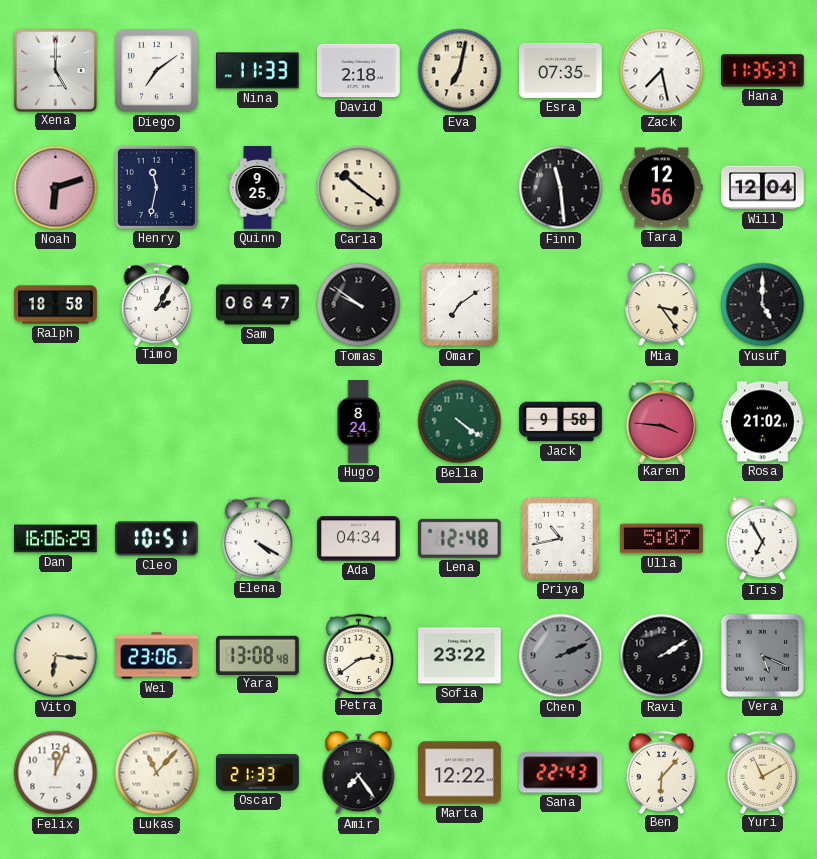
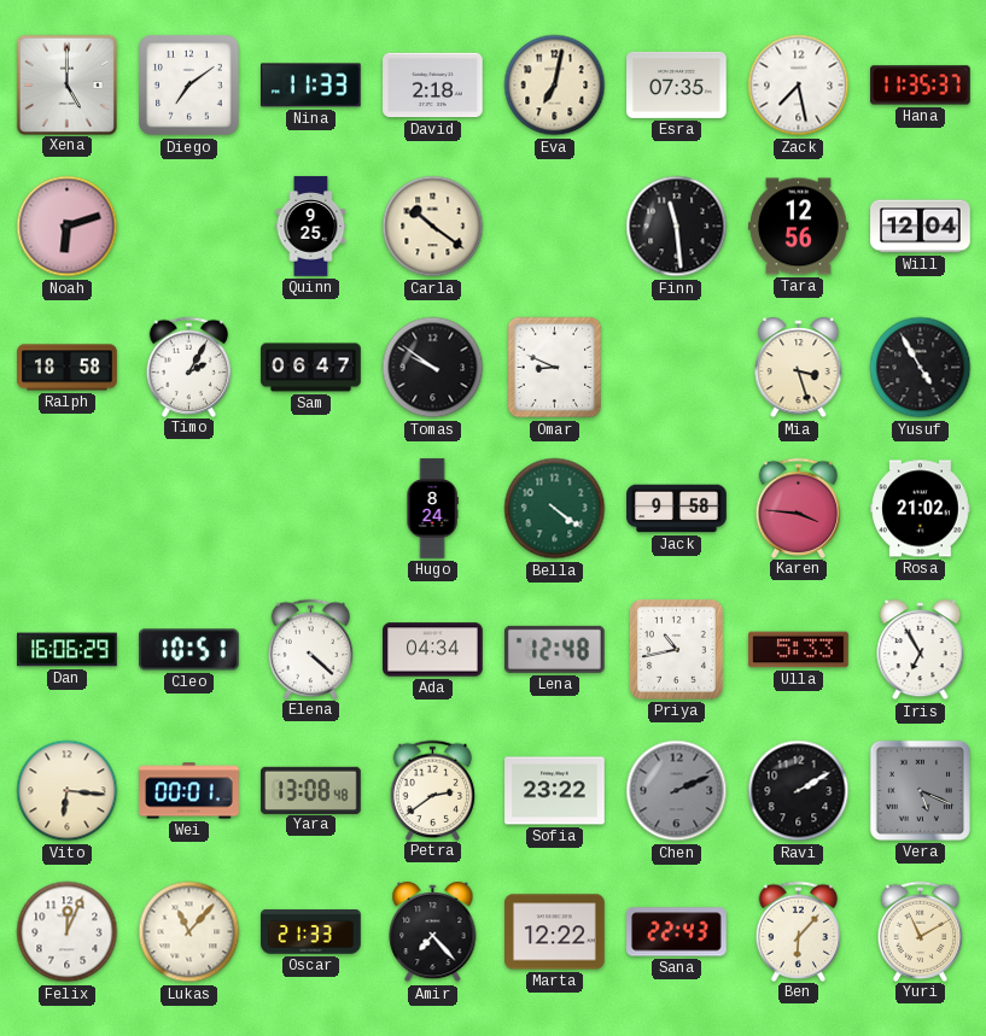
Henry: 11:32 -> none (156, 187)
Omar: 7:09 -> 8:49 (555, 368)
Mia: 3:24 -> 3:27 (799, 368)
Yusuf: 5:00 -> 4:55 (921, 368)
Elena: 4:20 -> 4:22 (311, 649)
Ulla: 5:07 -> 5:33 (799, 650)
Wei: 23:06 -> 00:01 (189, 791)
Amir: 7:24 -> 7:23 (433, 932)
